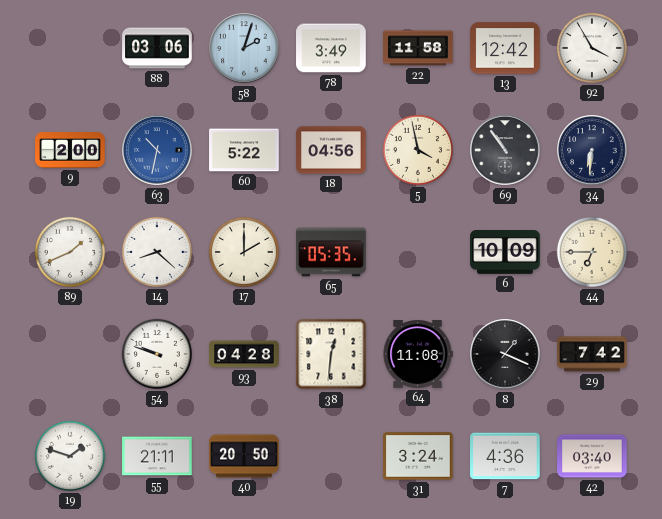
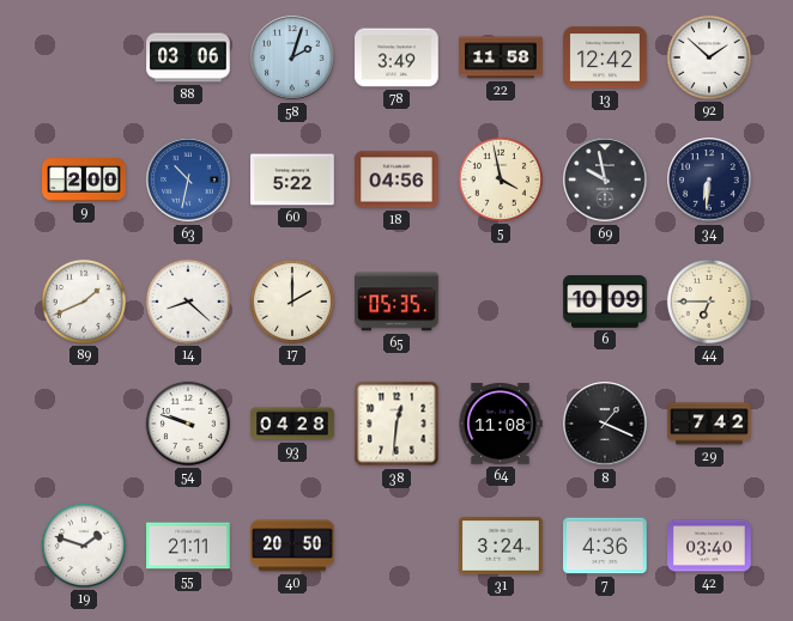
92: 3:55 -> 1:52 (709, 57)
69: 10:54 -> 9:58 (605, 179)
